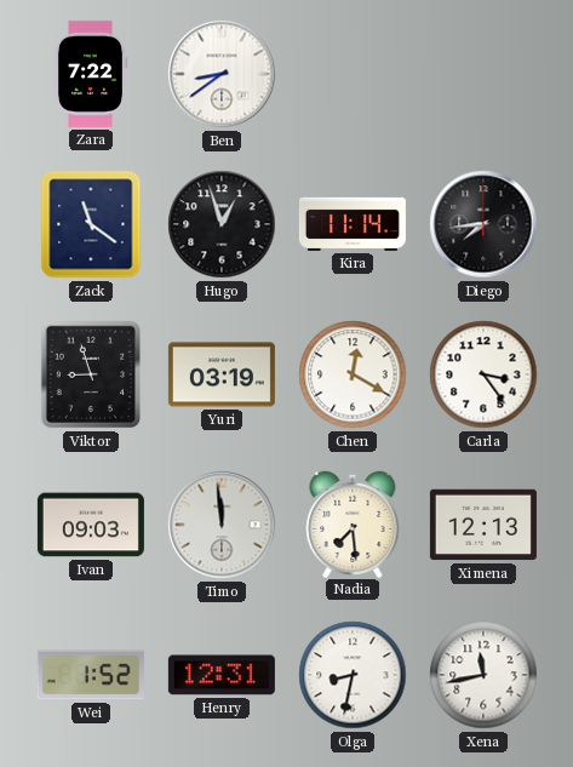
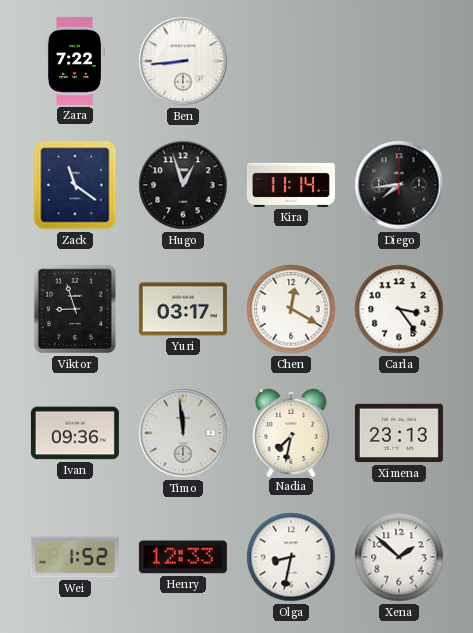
Ben: 8:39 -> 8:44 (183, 61)
Yuri: 03:19 -> 03:17 (183, 309)
Ivan: 09:03 -> 09:36 (75, 433)
Nadia: 7:29 -> 7:32 (291, 432)
Ximena: 12:13 -> 23:13 (399, 433)
Henry: 12:31 -> 12:33 (183, 557)
Xena: 11:43 -> 1:52 (399, 557)
